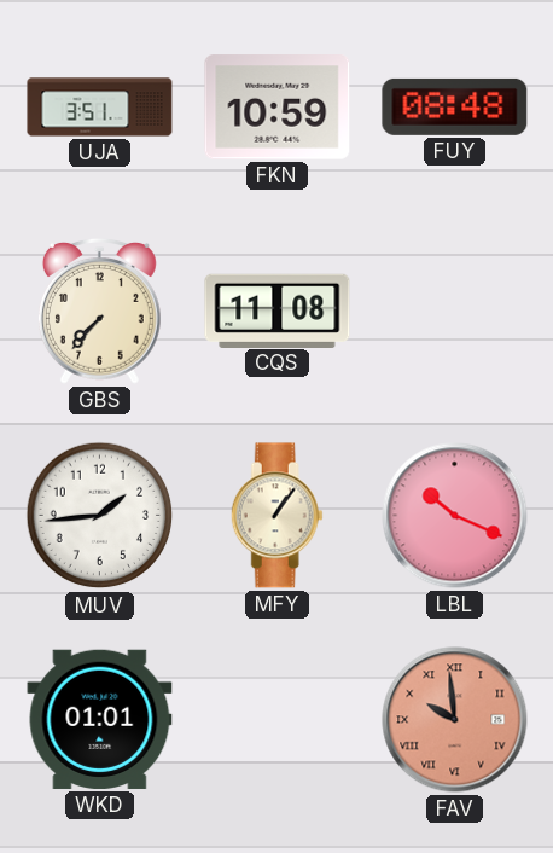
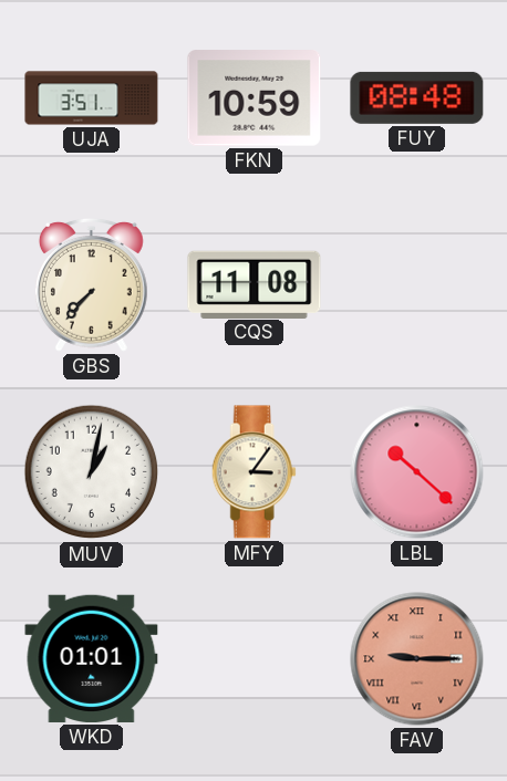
MUV: 1:44 -> 1:02 (92, 472)
MFY: 1:06 -> 3:06 (253, 472)
LBL: 10:19 -> 10:22 (417, 472)
FAV: 9:59 -> 9:15 (417, 659)
